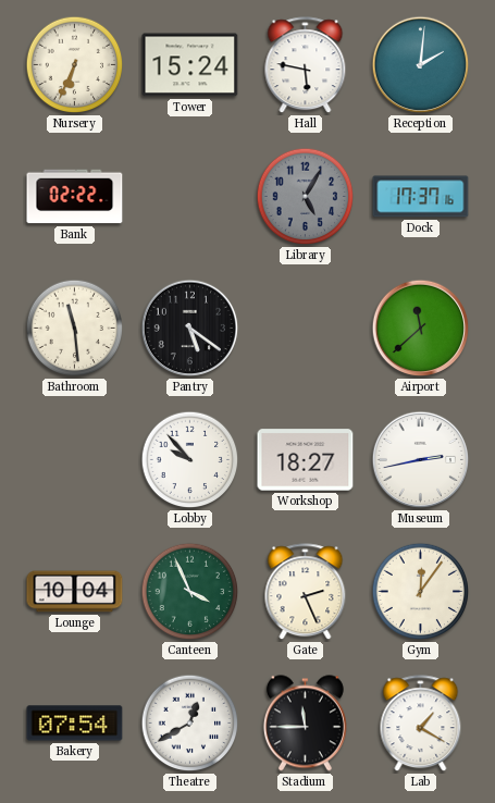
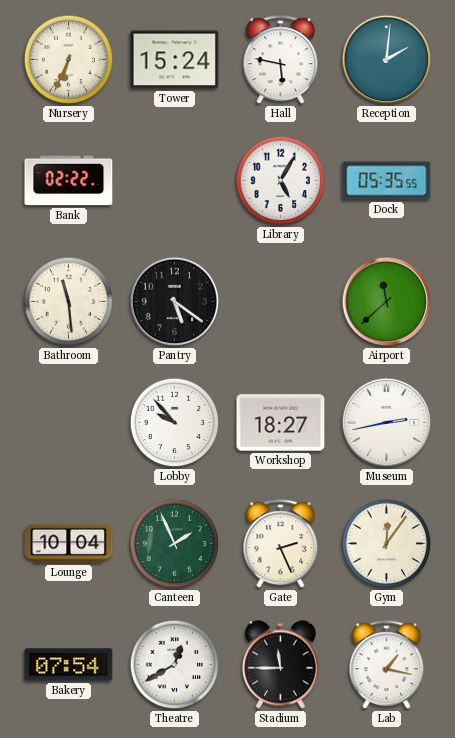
Library dial: grey -> white (281, 181)
Dock: 17:37 -> 05:35 (387, 181)
Canteen: 3:56 -> 1:56 (175, 544)
Lab: 1:20 -> 1:17 (387, 665)
